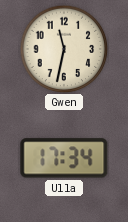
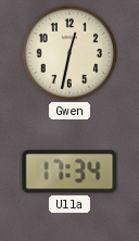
Gwen: 11:32 -> 12:32 (69, 53)
